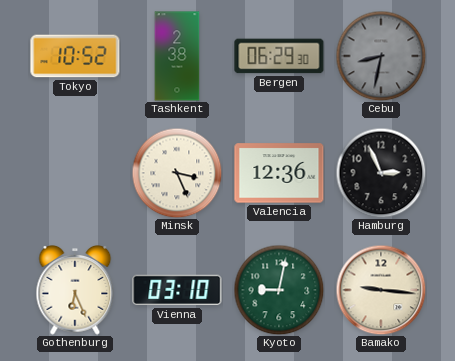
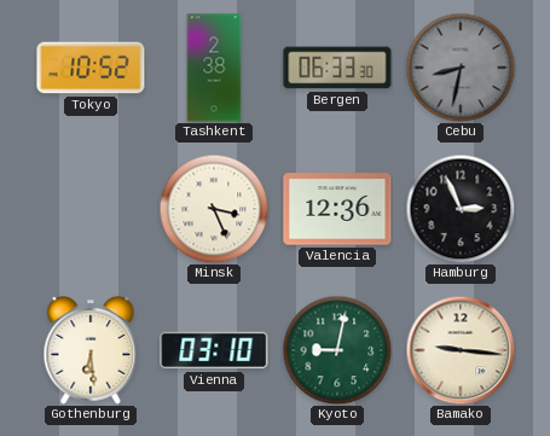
Bergen: 06:29 -> 06:33 (337, 68)
Gothenburg: 6:26 -> 6:29 (91, 351)
